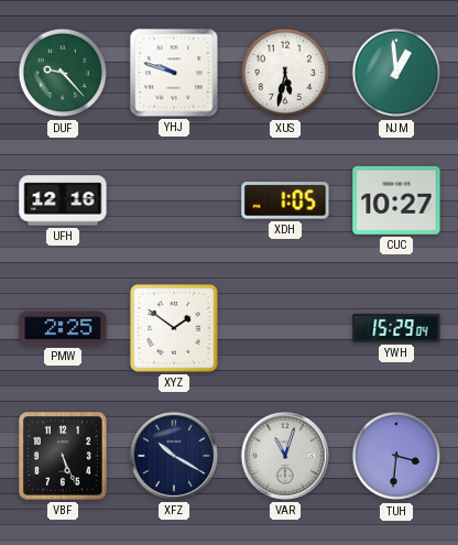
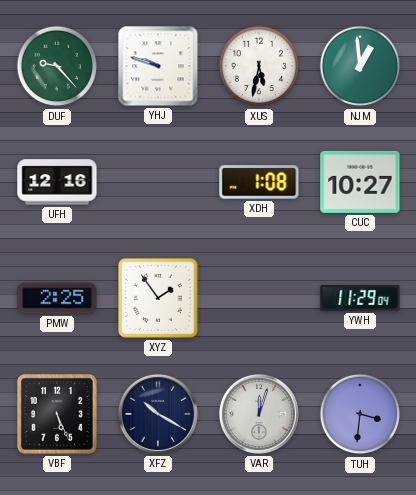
XDH: 1:05 -> 1:08 (259, 182)
XYZ: 1:51 -> 1:54 (159, 299)
YWH: 15:29 -> 11:29 (360, 298)
VAR: 11:03 -> 12:03 (259, 414)
